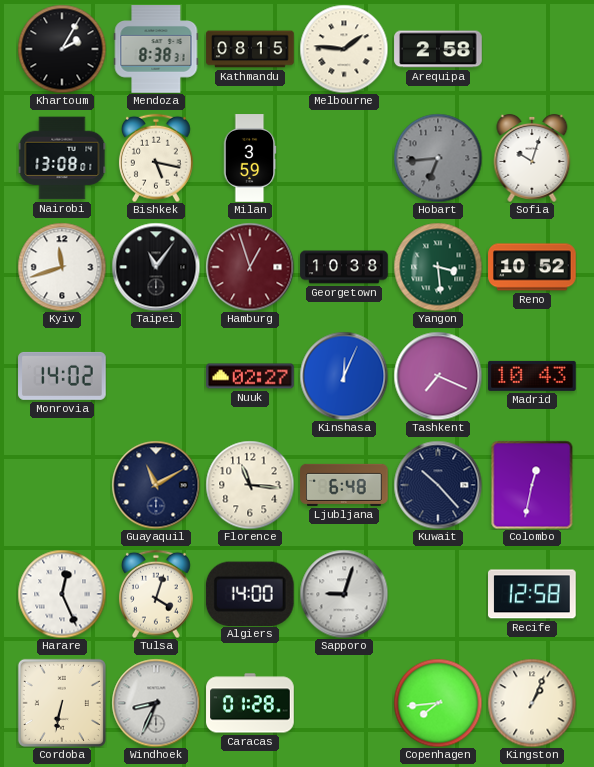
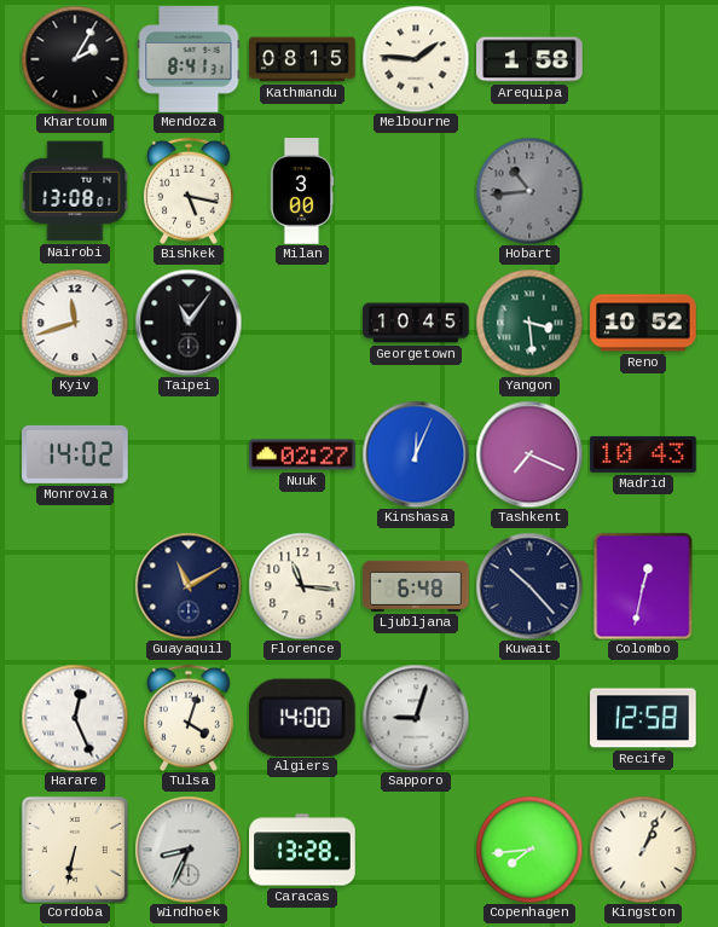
Mendoza: 8:38 -> 8:41 (189, 59)
Arequipa: 2:58 -> 1:58 (529, 59)
Milan: 3:59 -> 3:00 (302, 191)
Hobart: 6:44 -> 10:44 (529, 191)
Sofia: 10:03 -> none (532, 158)
Hamburg: 12:57 -> none (250, 267)
Georgetown: 10:38 -> 10:45 (416, 323)
Caracas: 01:28 -> 13:28 (302, 850)
